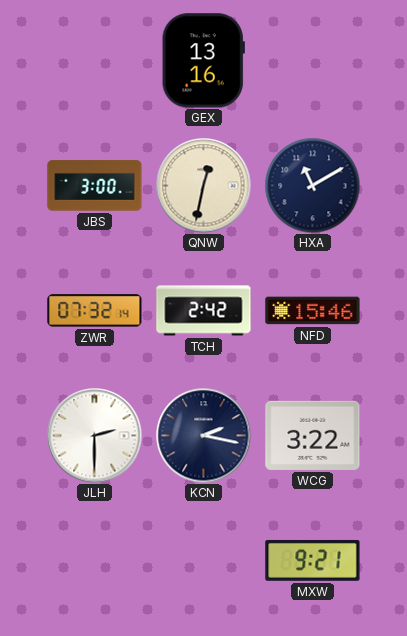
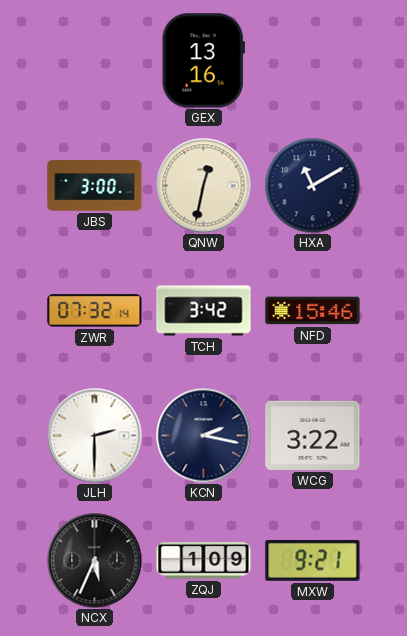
TCH: 2:42 -> 3:42 (204, 311)
NCX: none -> 5:34 (94, 560)
ZQJ: none -> 1:09 (204, 561)
